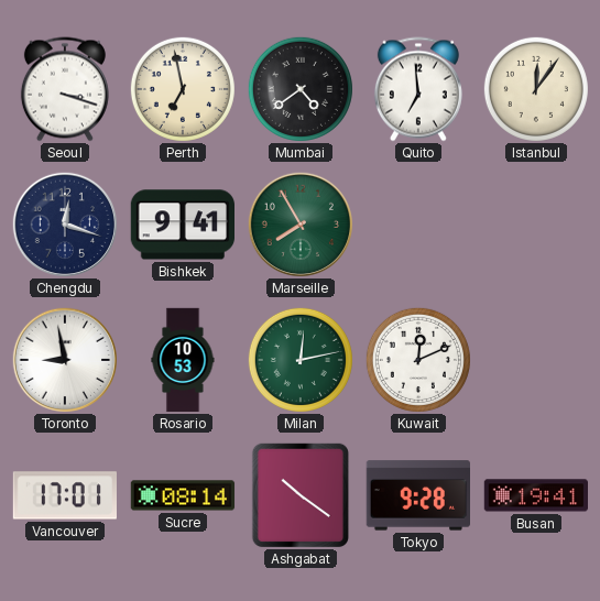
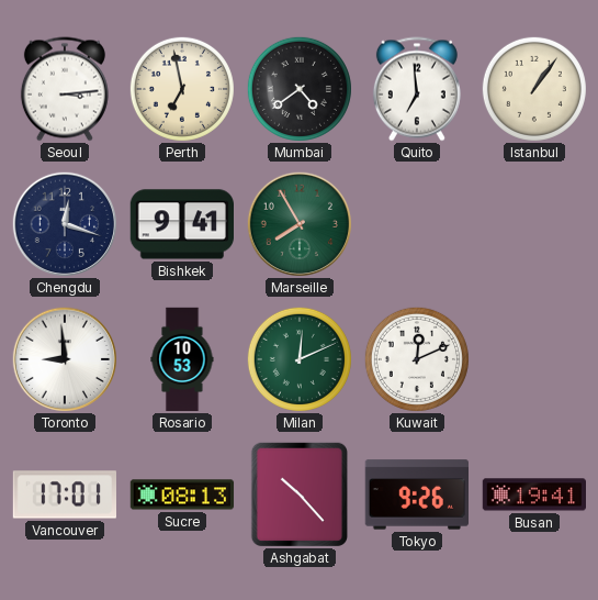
Seoul: 3:18 -> 3:14 (65, 89)
Istanbul: 12:06 -> 1:06 (534, 89)
Toronto: 8:58 -> 8:59 (64, 358)
Milan: 12:13 -> 12:11 (300, 359)
Sucre: 08:14 -> 08:13 (182, 495)
Ashgabat: 10:21 -> 10:23 (300, 493)
Tokyo: 9:28 -> 9:26 (416, 495)
